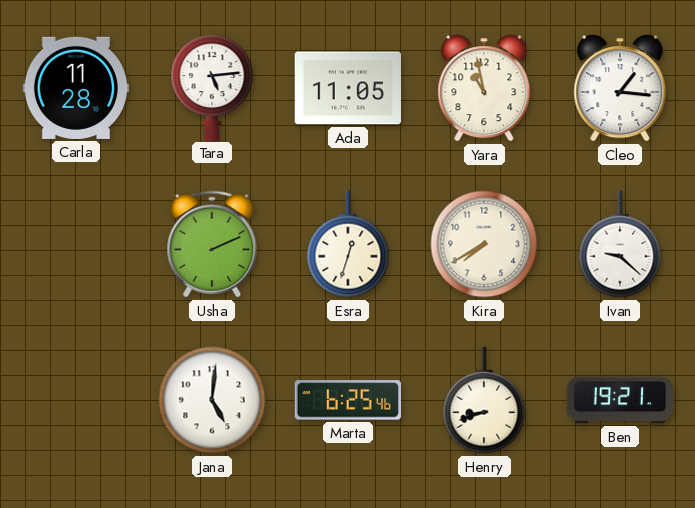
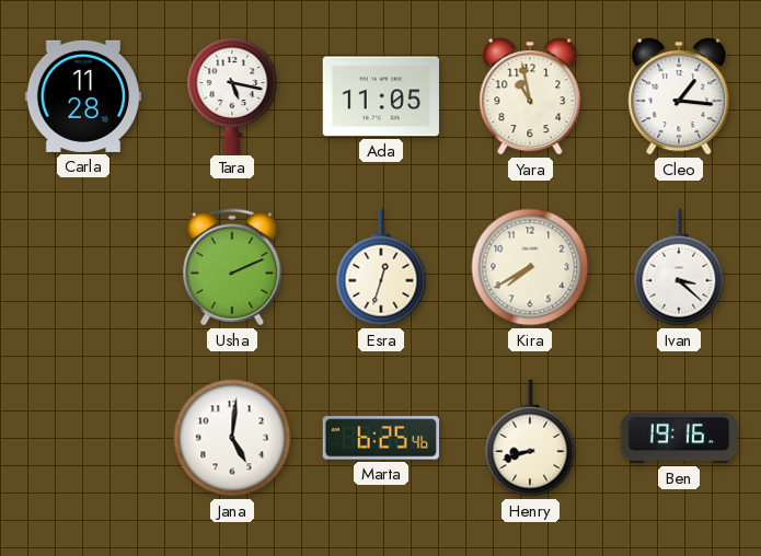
Tara: 5:14 -> 5:17 (232, 95)
Ivan: 9:22 -> 3:22 (679, 267)
Ben: 19:21 -> 19:16 (679, 438)
